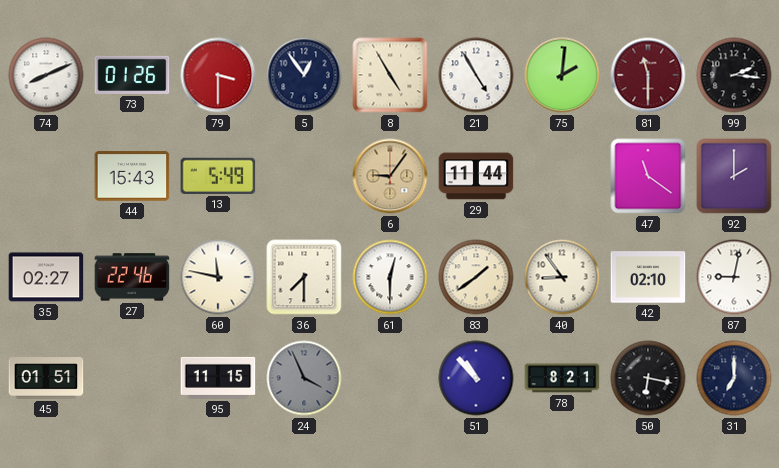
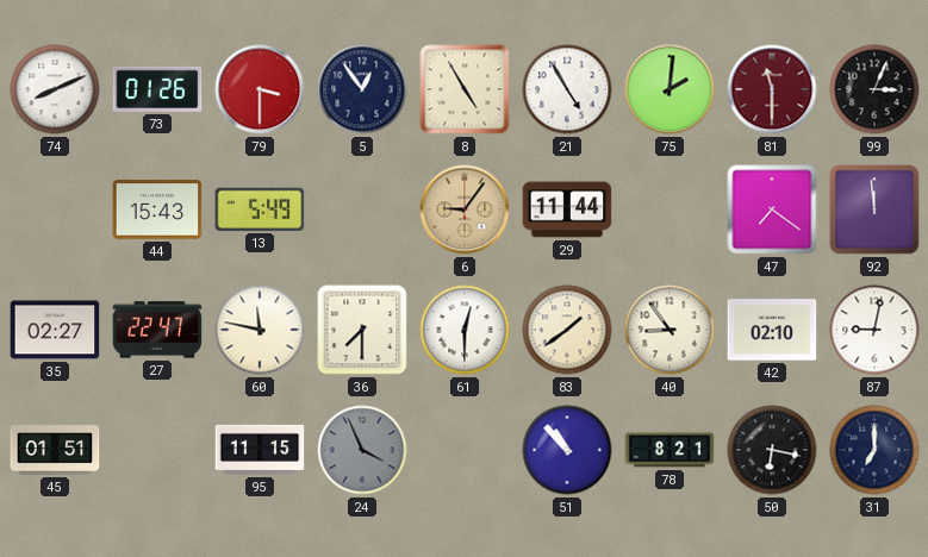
99: 2:16 -> 3:04 (874, 89)
47: 11:21 -> 7:21 (772, 209)
92: 2:00 -> 11:59 (874, 209)
27: 22:46 -> 22:47 (157, 330)
